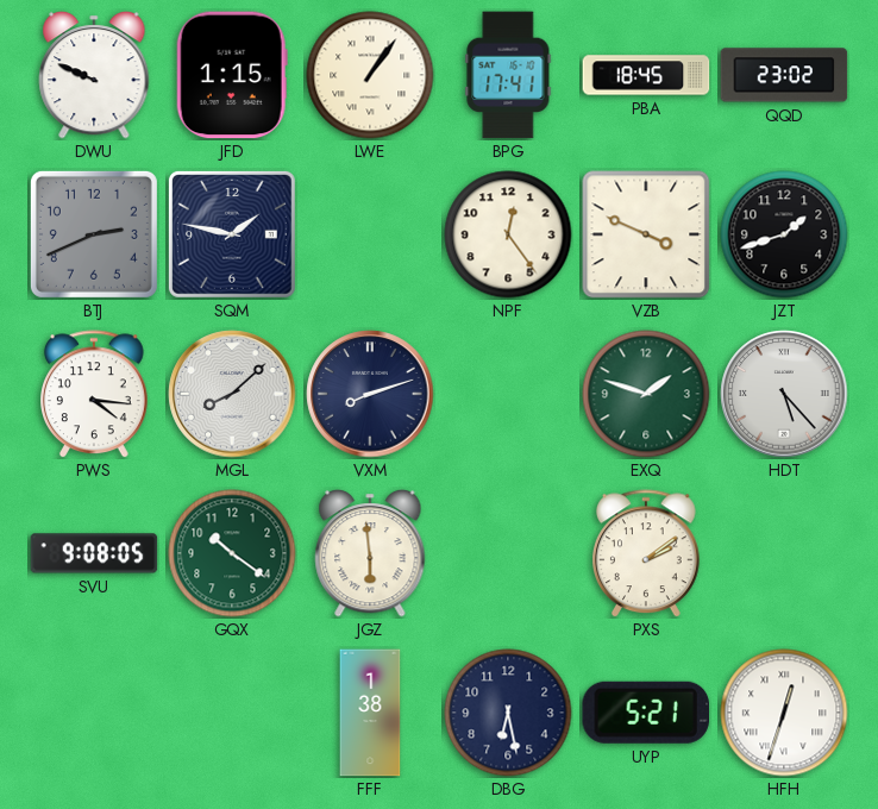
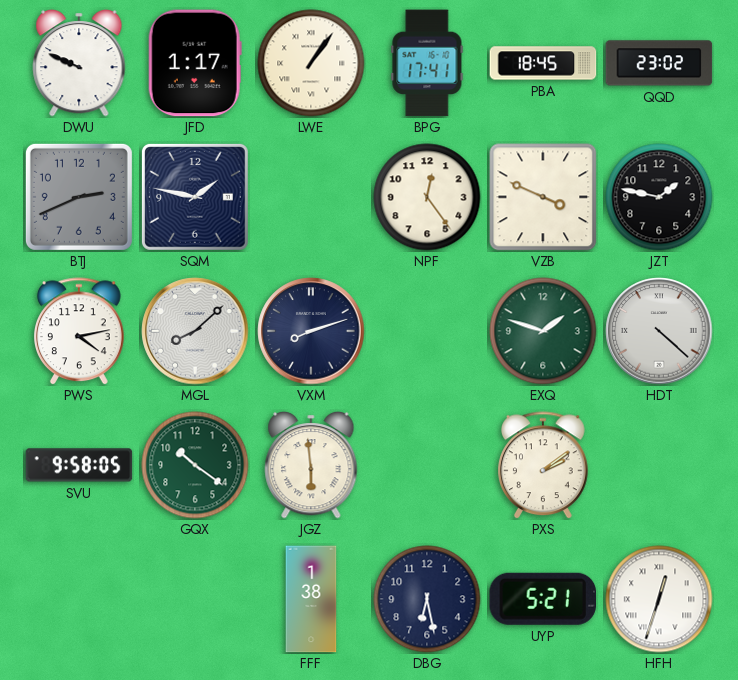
JFD: 1:15 -> 1:17 (195, 63)
JZT: 1:42 -> 1:47 (659, 197)
PWS: 4:16 -> 4:13 (80, 331)
HDT: 5:23 -> 4:22 (659, 331)
SVU: 9:08 -> 9:58 (79, 465)
